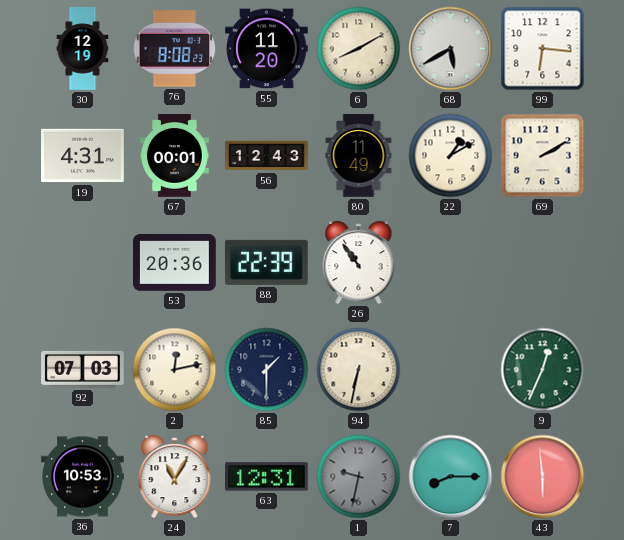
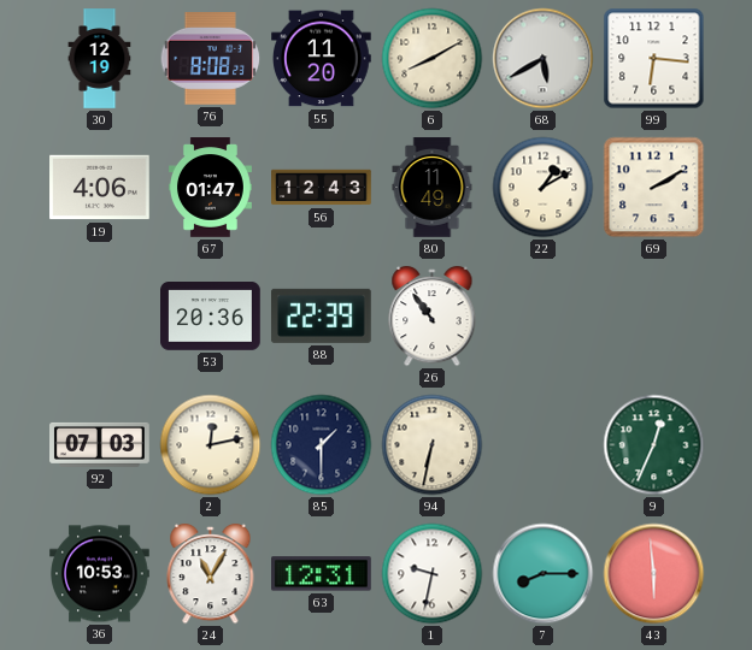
19: 4:31 -> 4:06 (100, 188)
67: 00:01 -> 01:47 (210, 188)
1 dial: grey -> white (433, 574)
